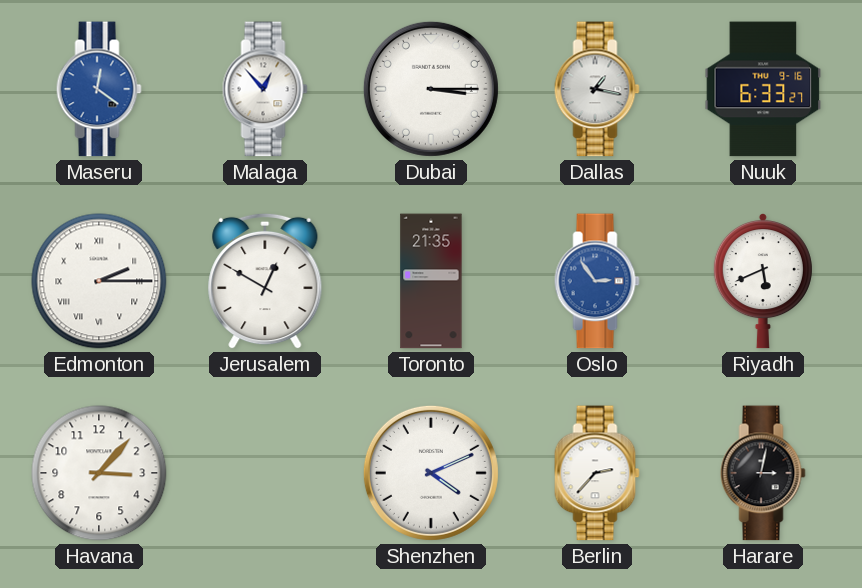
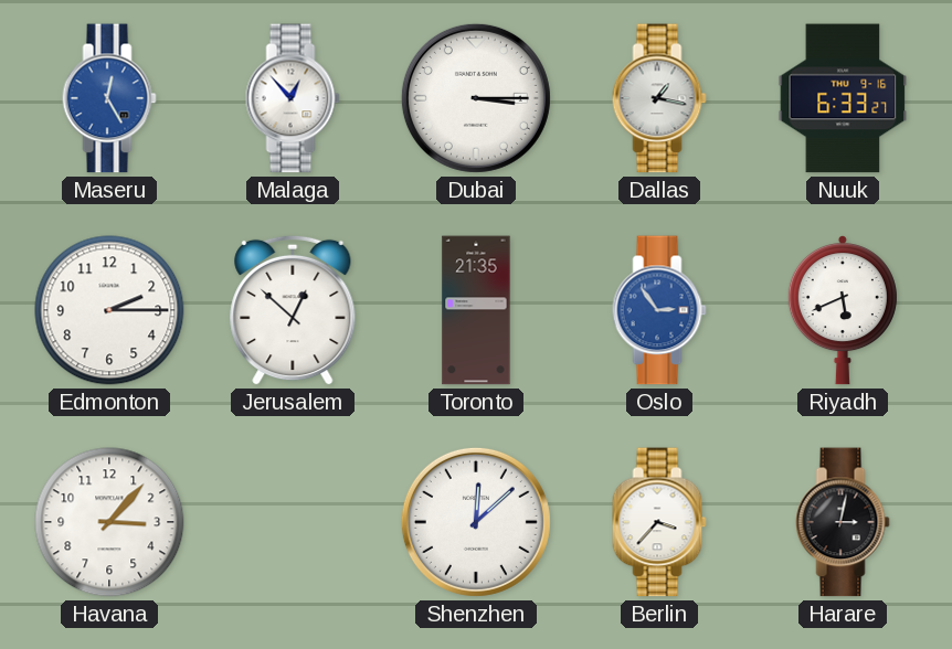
Maseru: 12:21 -> 12:25 (109, 98)
Edmonton numerals: Roman -> Arabic (109, 310)
Jerusalem: 12:50 -> 12:52 (293, 310)
Shenzhen: 4:11 -> 12:08 (476, 522)
Berlin: 2:37 -> 3:37 (659, 522)
